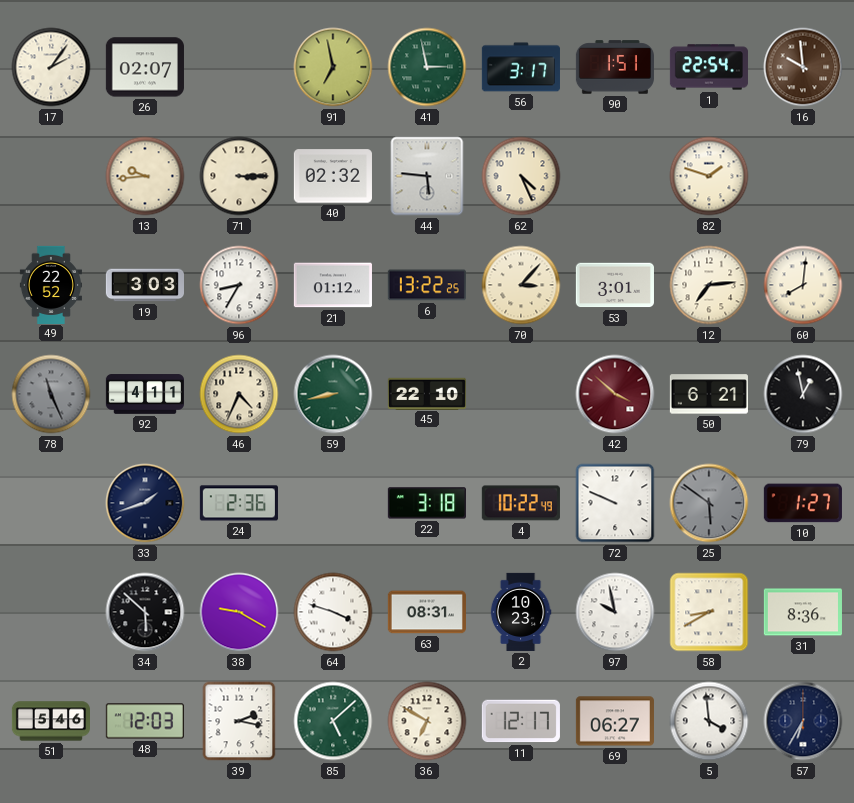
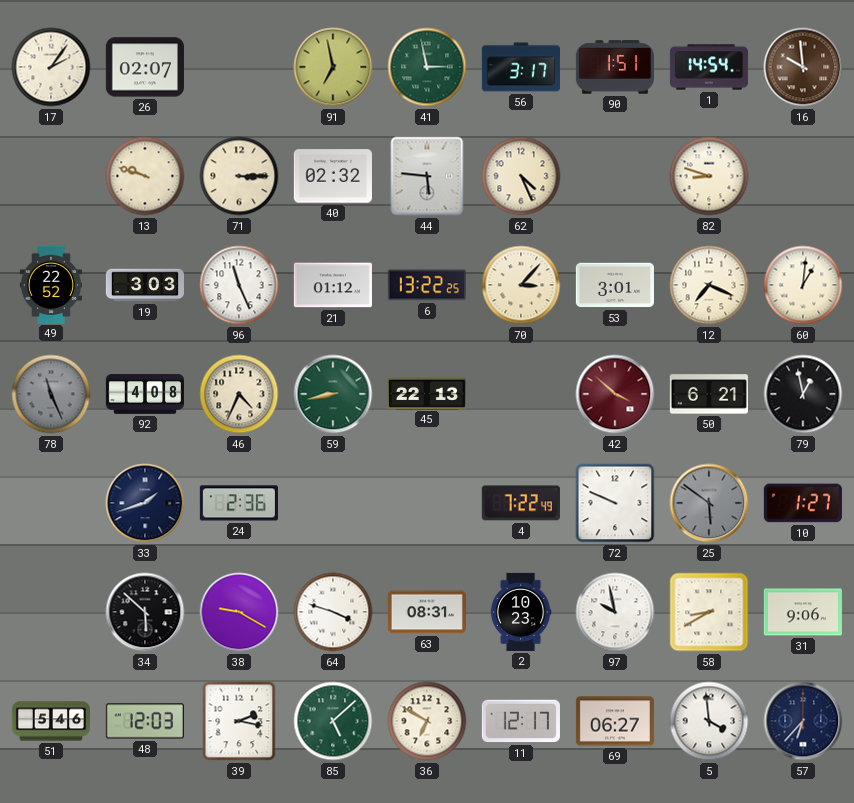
1: 22:54 -> 14:54 (709, 67)
13: 9:44 -> 9:48 (145, 176)
82: 1:48 -> 8:48 (709, 176)
96: 8:35 -> 11:26 (239, 285)
12: 7:14 -> 7:19 (709, 285)
60: 8:01 -> 1:01 (803, 285)
92: 4:11 -> 4:08 (144, 394)
45: 22:10 -> 22:13 (427, 393)
22: 3:18 -> none (427, 503)
4: 10:22 -> 7:22 (521, 503)
31: 8:36 -> 9:06 (803, 612)
57: 6:35 -> 6:37 (803, 721)
